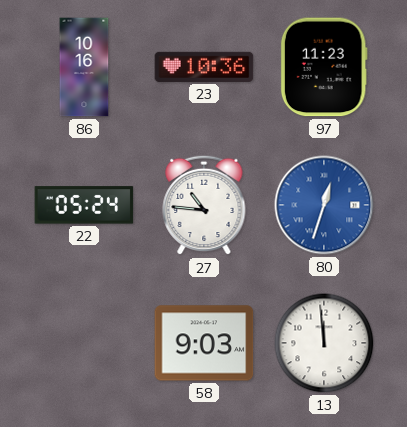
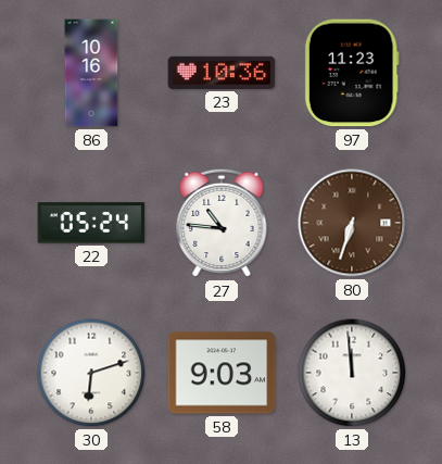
80: 12:33 -> 6:33 (352, 223)
80 dial: blue -> brown (352, 223)
30: none -> 6:12 (91, 373)
